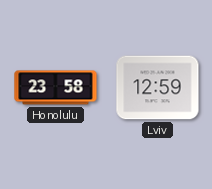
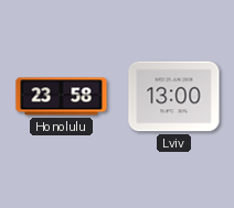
Lviv: 12:59 -> 13:00 (174, 97)
